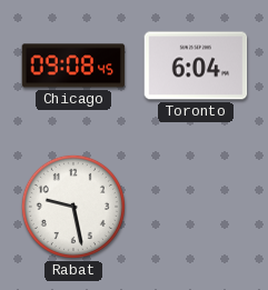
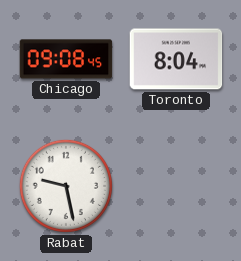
Toronto: 6:04 -> 8:04 (176, 59)
